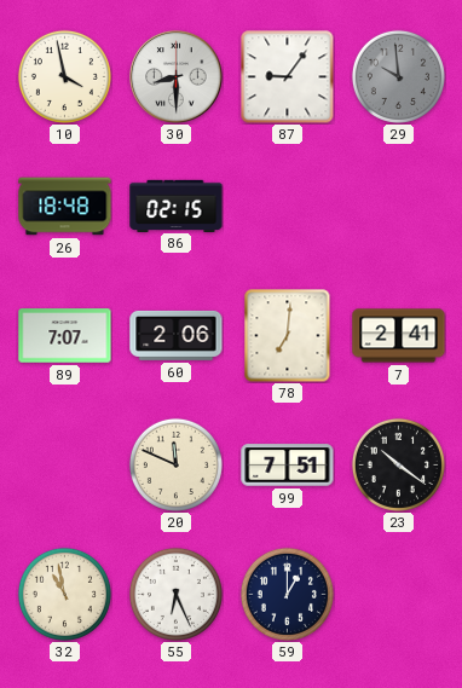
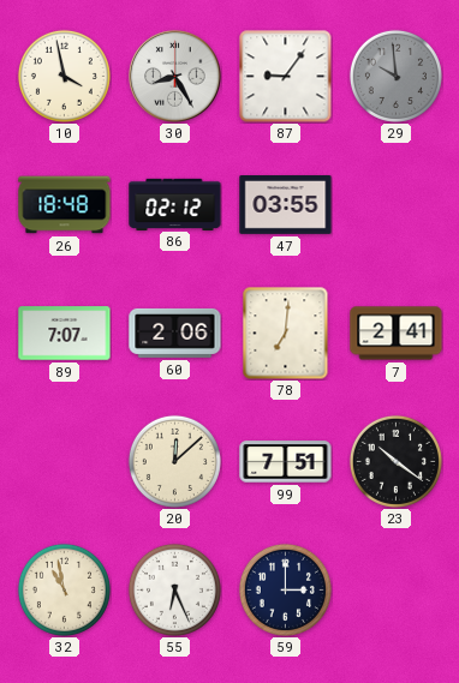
30: 8:30 -> 8:25 (175, 77)
86: 02:15 -> 02:12 (175, 204)
47: none -> 03:55 (286, 205)
20: 11:49 -> 12:08 (174, 461)
59: 1:00 -> 3:00 (285, 589)
